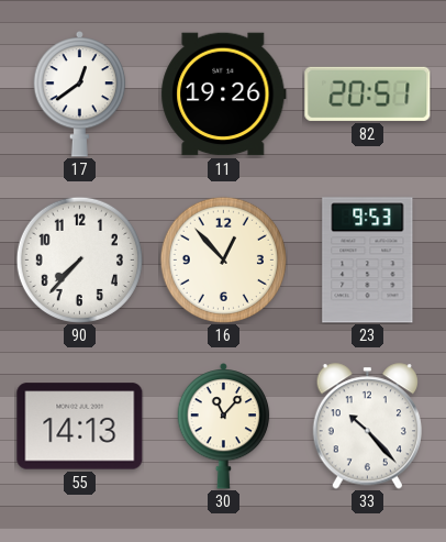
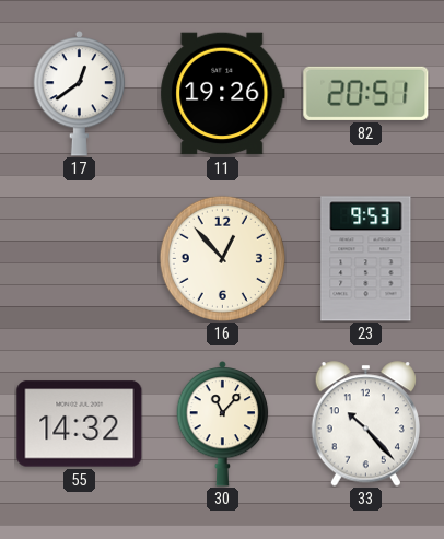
90: 7:37 -> none (79, 259)
55: 14:13 -> 14:32 (80, 424)
